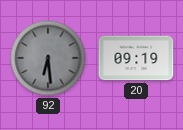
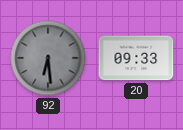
20: 09:19 -> 09:33 (136, 58)
